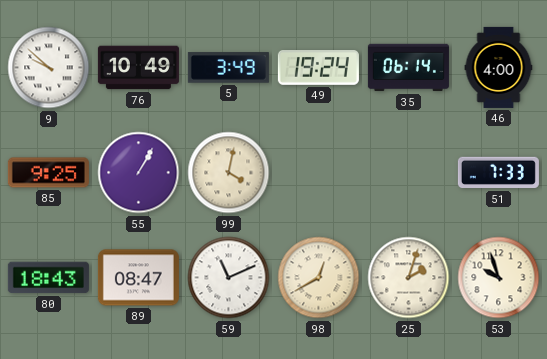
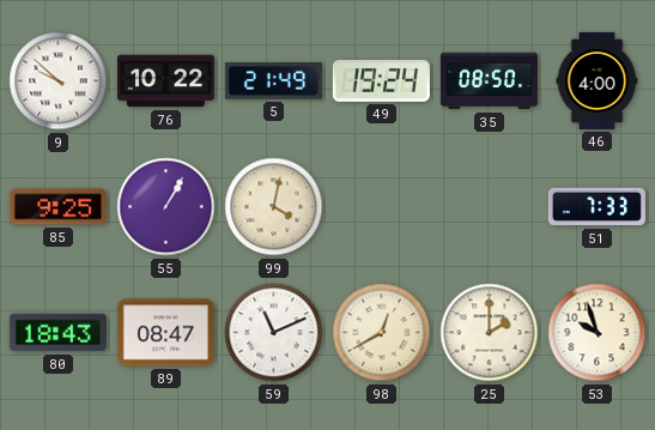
76: 10:49 -> 10:22 (165, 81)
5: 3:49 -> 21:49 (273, 81)
35: 06:14 -> 08:50 (489, 81)
25: 2:03 -> 2:00 (490, 333)
